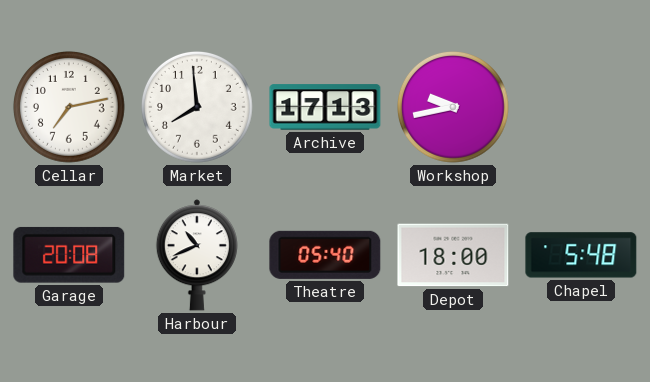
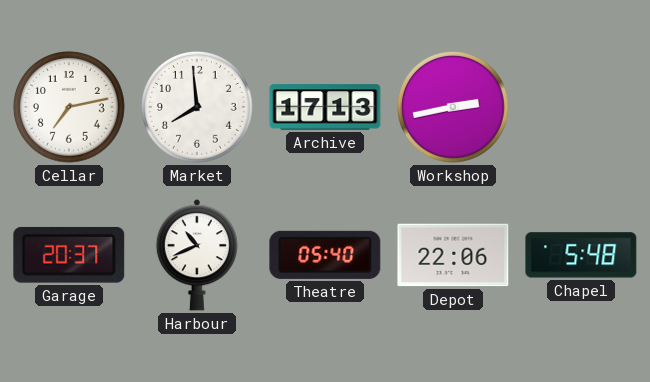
Workshop: 9:43 -> 2:43 (453, 107)
Garage: 20:08 -> 20:37 (69, 255)
Depot: 18:00 -> 22:06 (453, 255)
